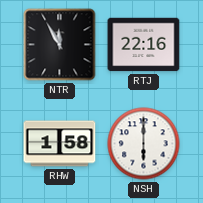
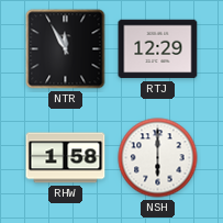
RTJ: 22:16 -> 12:29 (158, 49)
